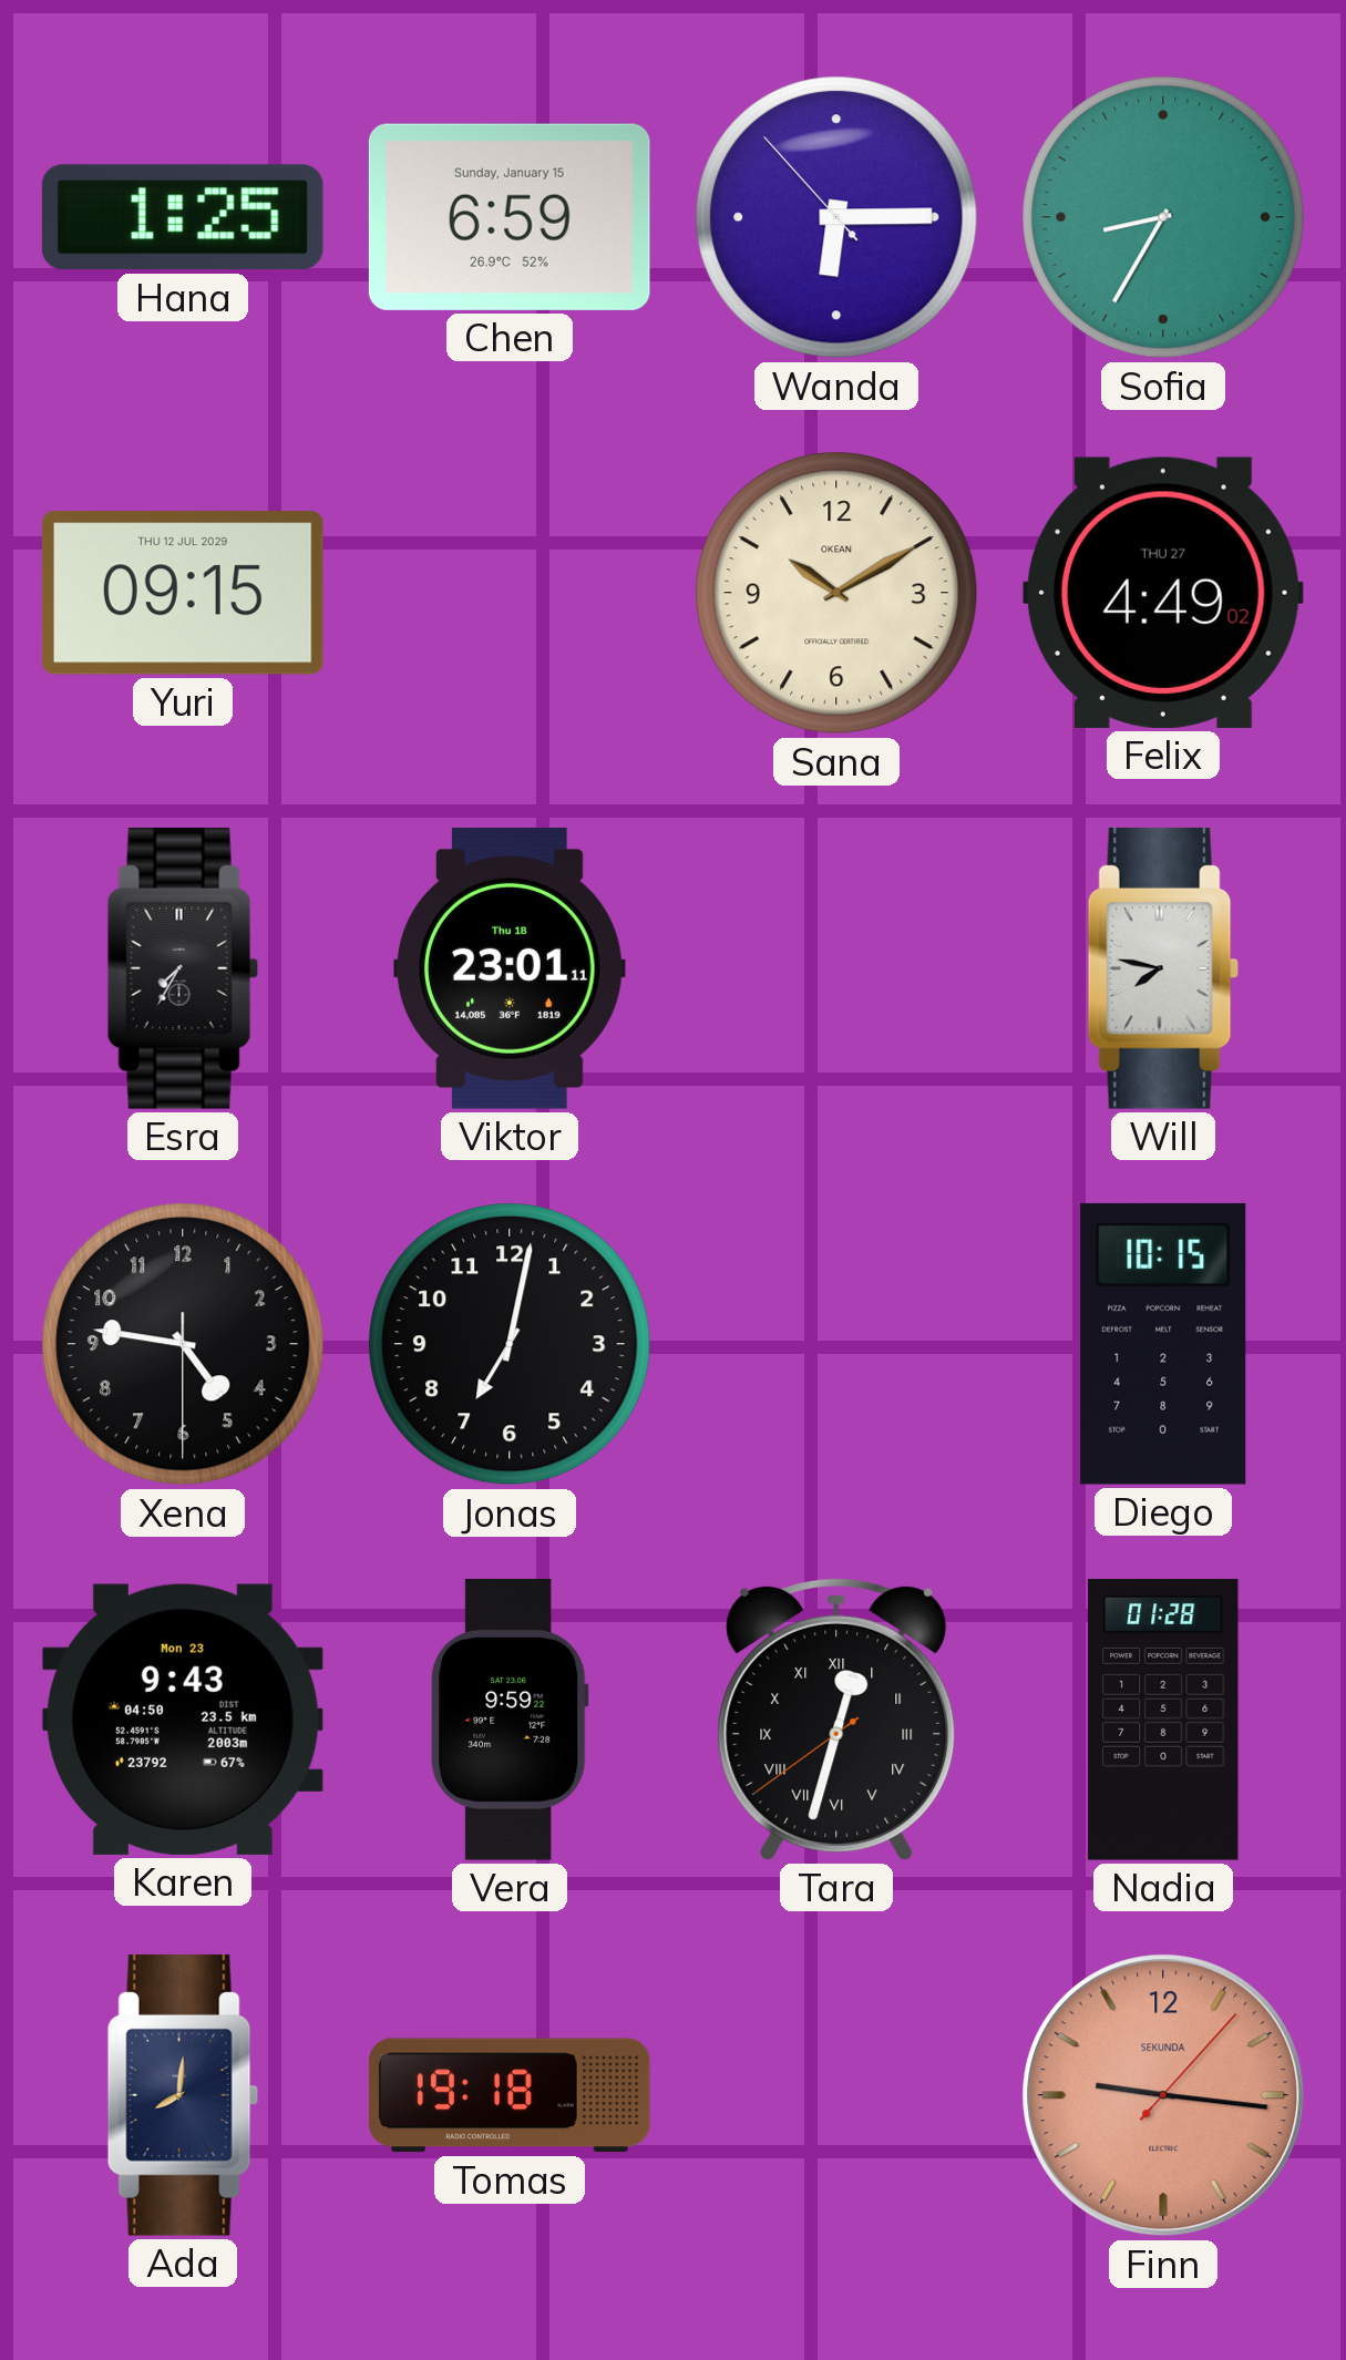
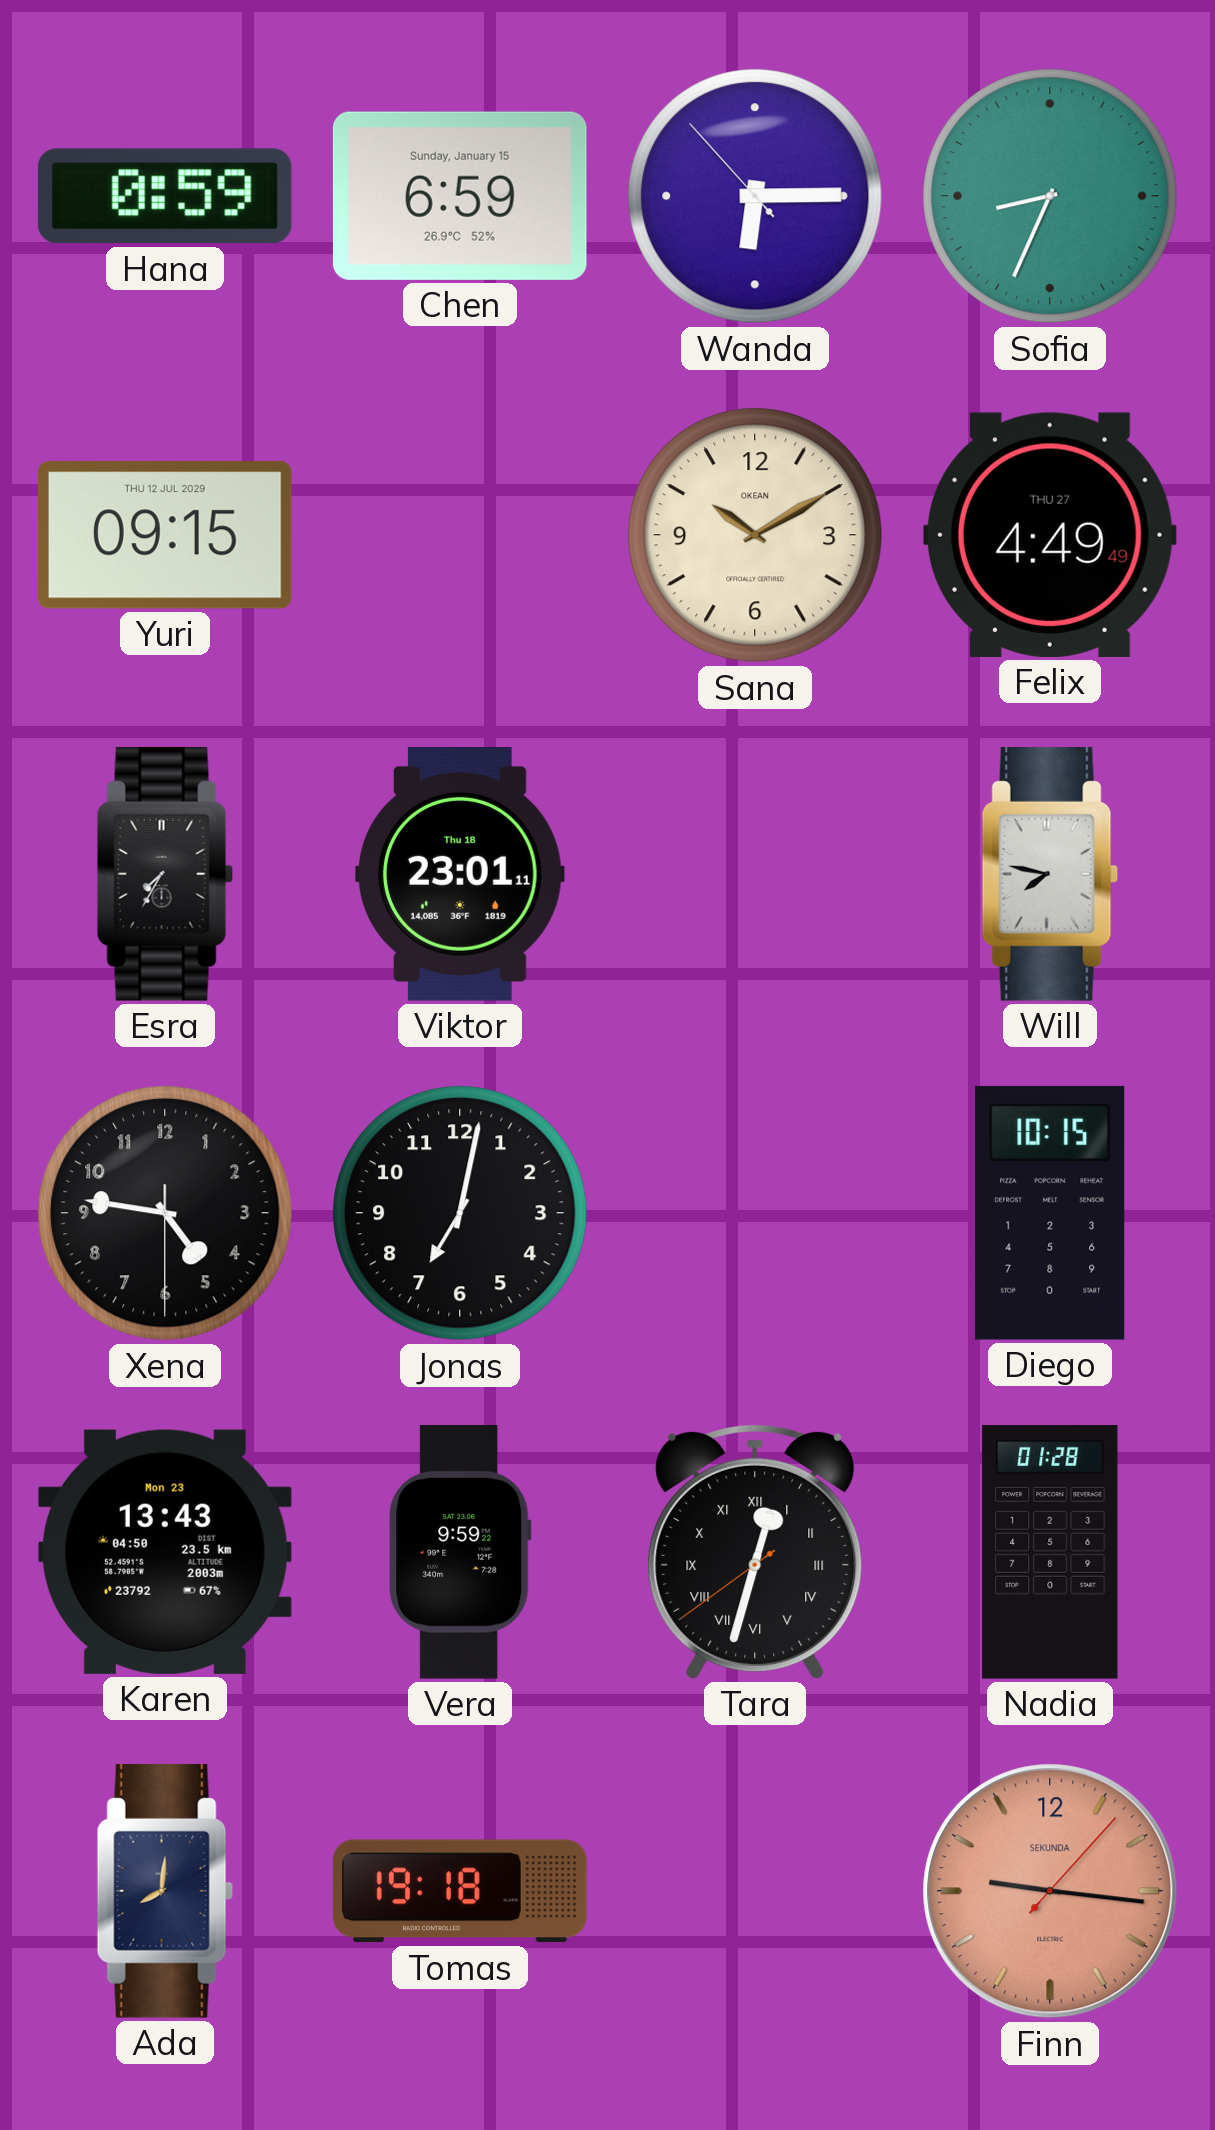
Hana: 1:25 -> 0:59 (165, 196)
Sofia: 8:35 -> 8:34 (1050, 196)
Felix: 4:49:02 -> 4:49:49 (1050, 535)
Karen: 9:43 -> 13:43 (165, 1552)
